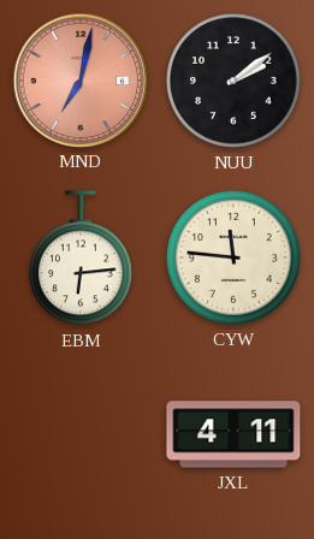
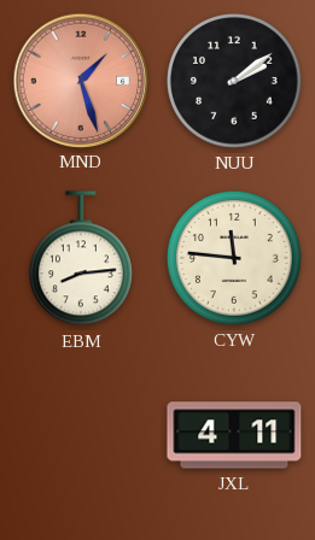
MND: 7:02 -> 1:27 (80, 80)
EBM: 6:14 -> 8:14 (81, 259)
